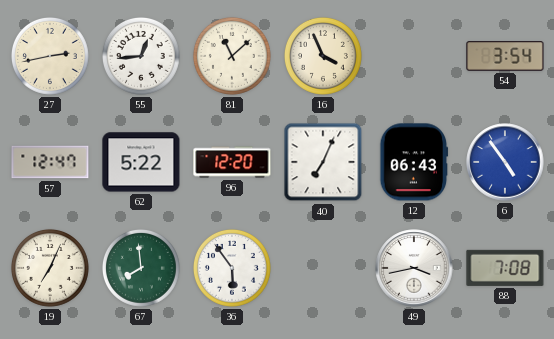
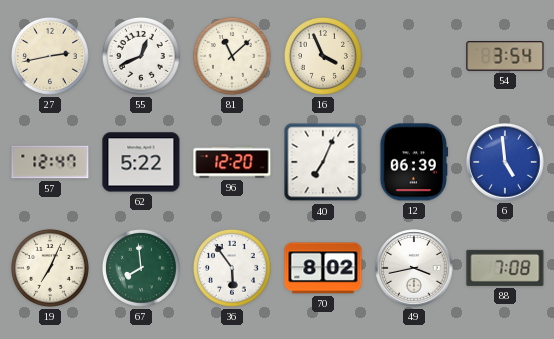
55: 12:44 -> 12:41 (141, 56)
12: 06:43 -> 06:39 (414, 162)
6: 4:54 -> 4:59 (505, 162)
70: none -> 8:02 (323, 268)
